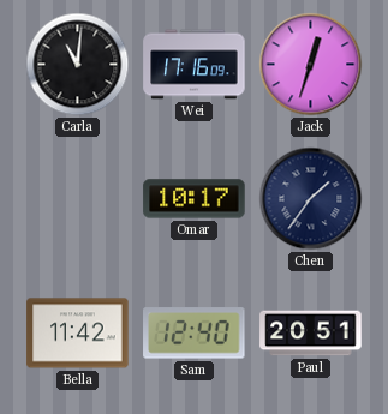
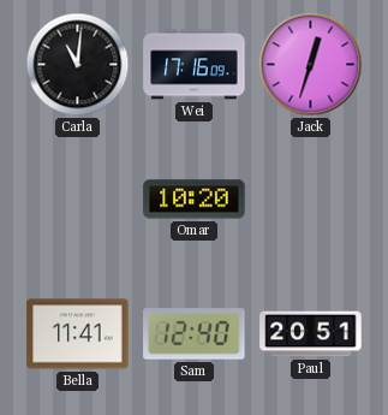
Omar: 10:17 -> 10:20 (195, 200)
Chen: 1:36 -> none (311, 199)
Bella: 11:42 -> 11:41 (78, 334)
